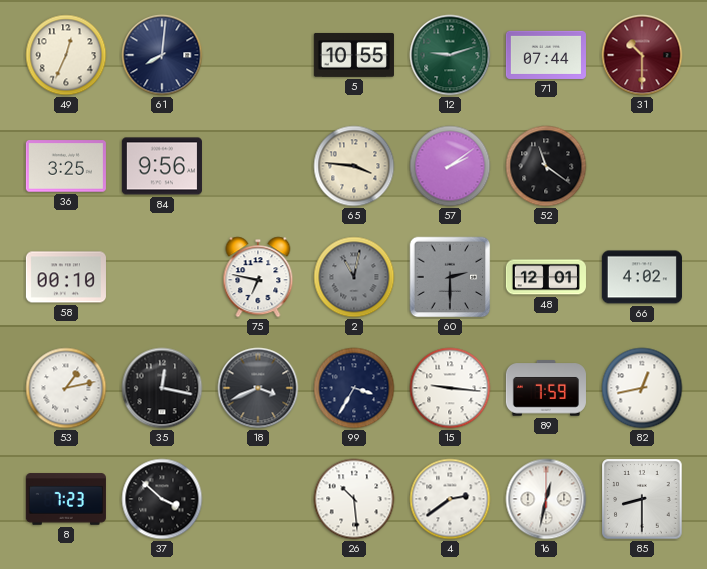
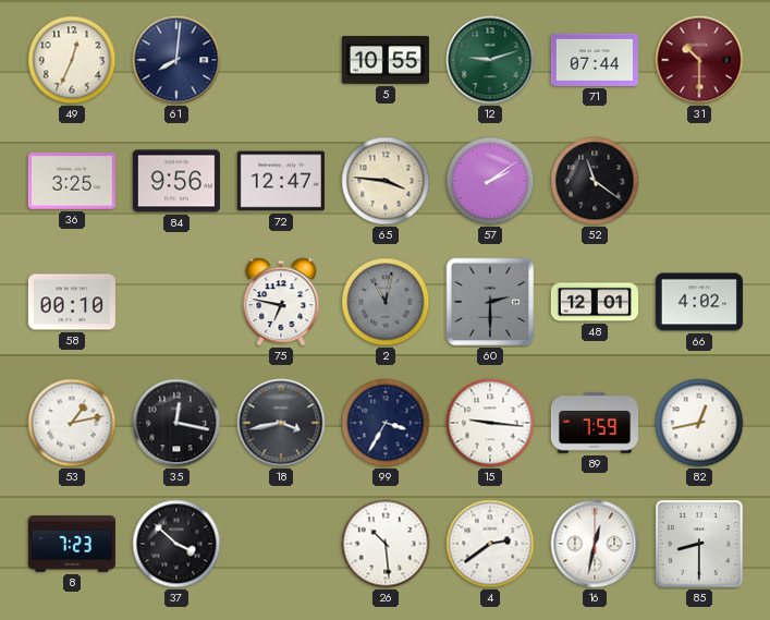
72: none -> 12:47 (281, 181)
18: 3:41 -> 3:43 (281, 423)
